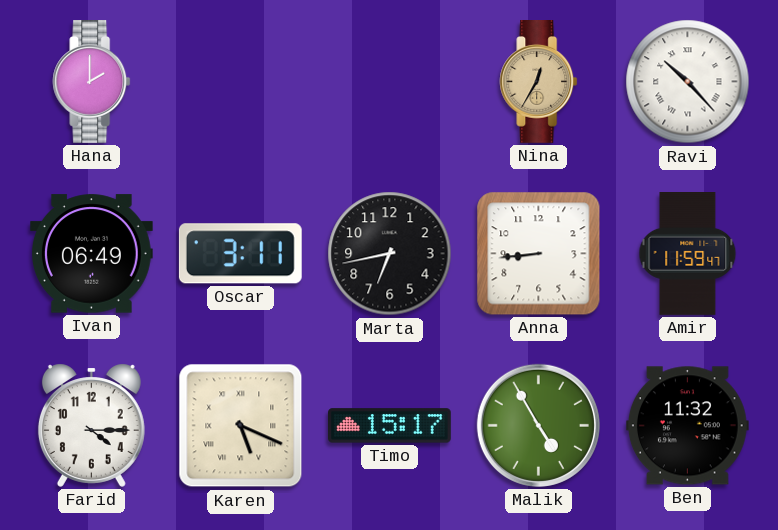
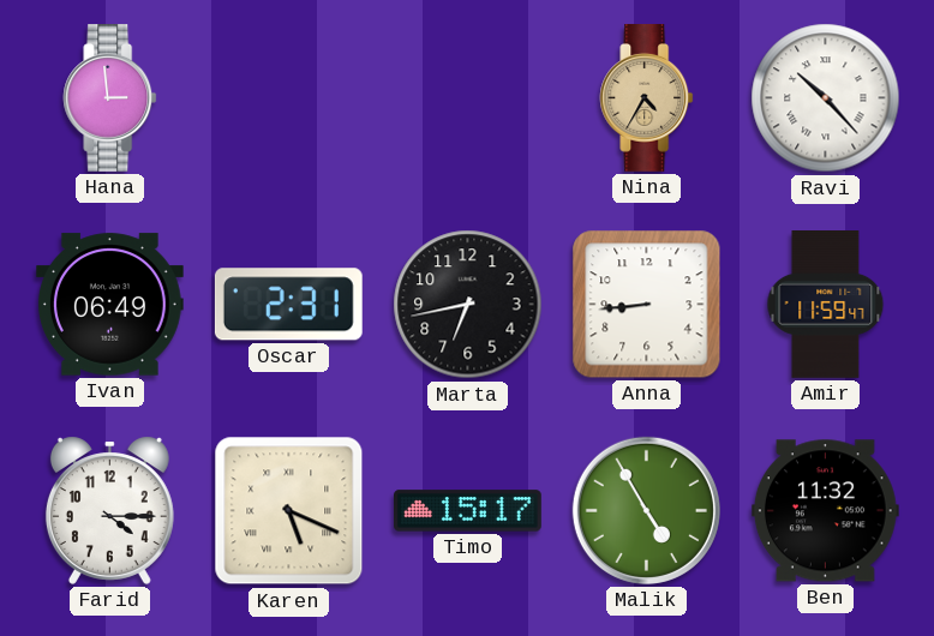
Hana: 2:00 -> 2:59 (110, 98)
Nina: 12:35 -> 4:35 (647, 98)
Oscar: 3:11 -> 2:31 (288, 305)
